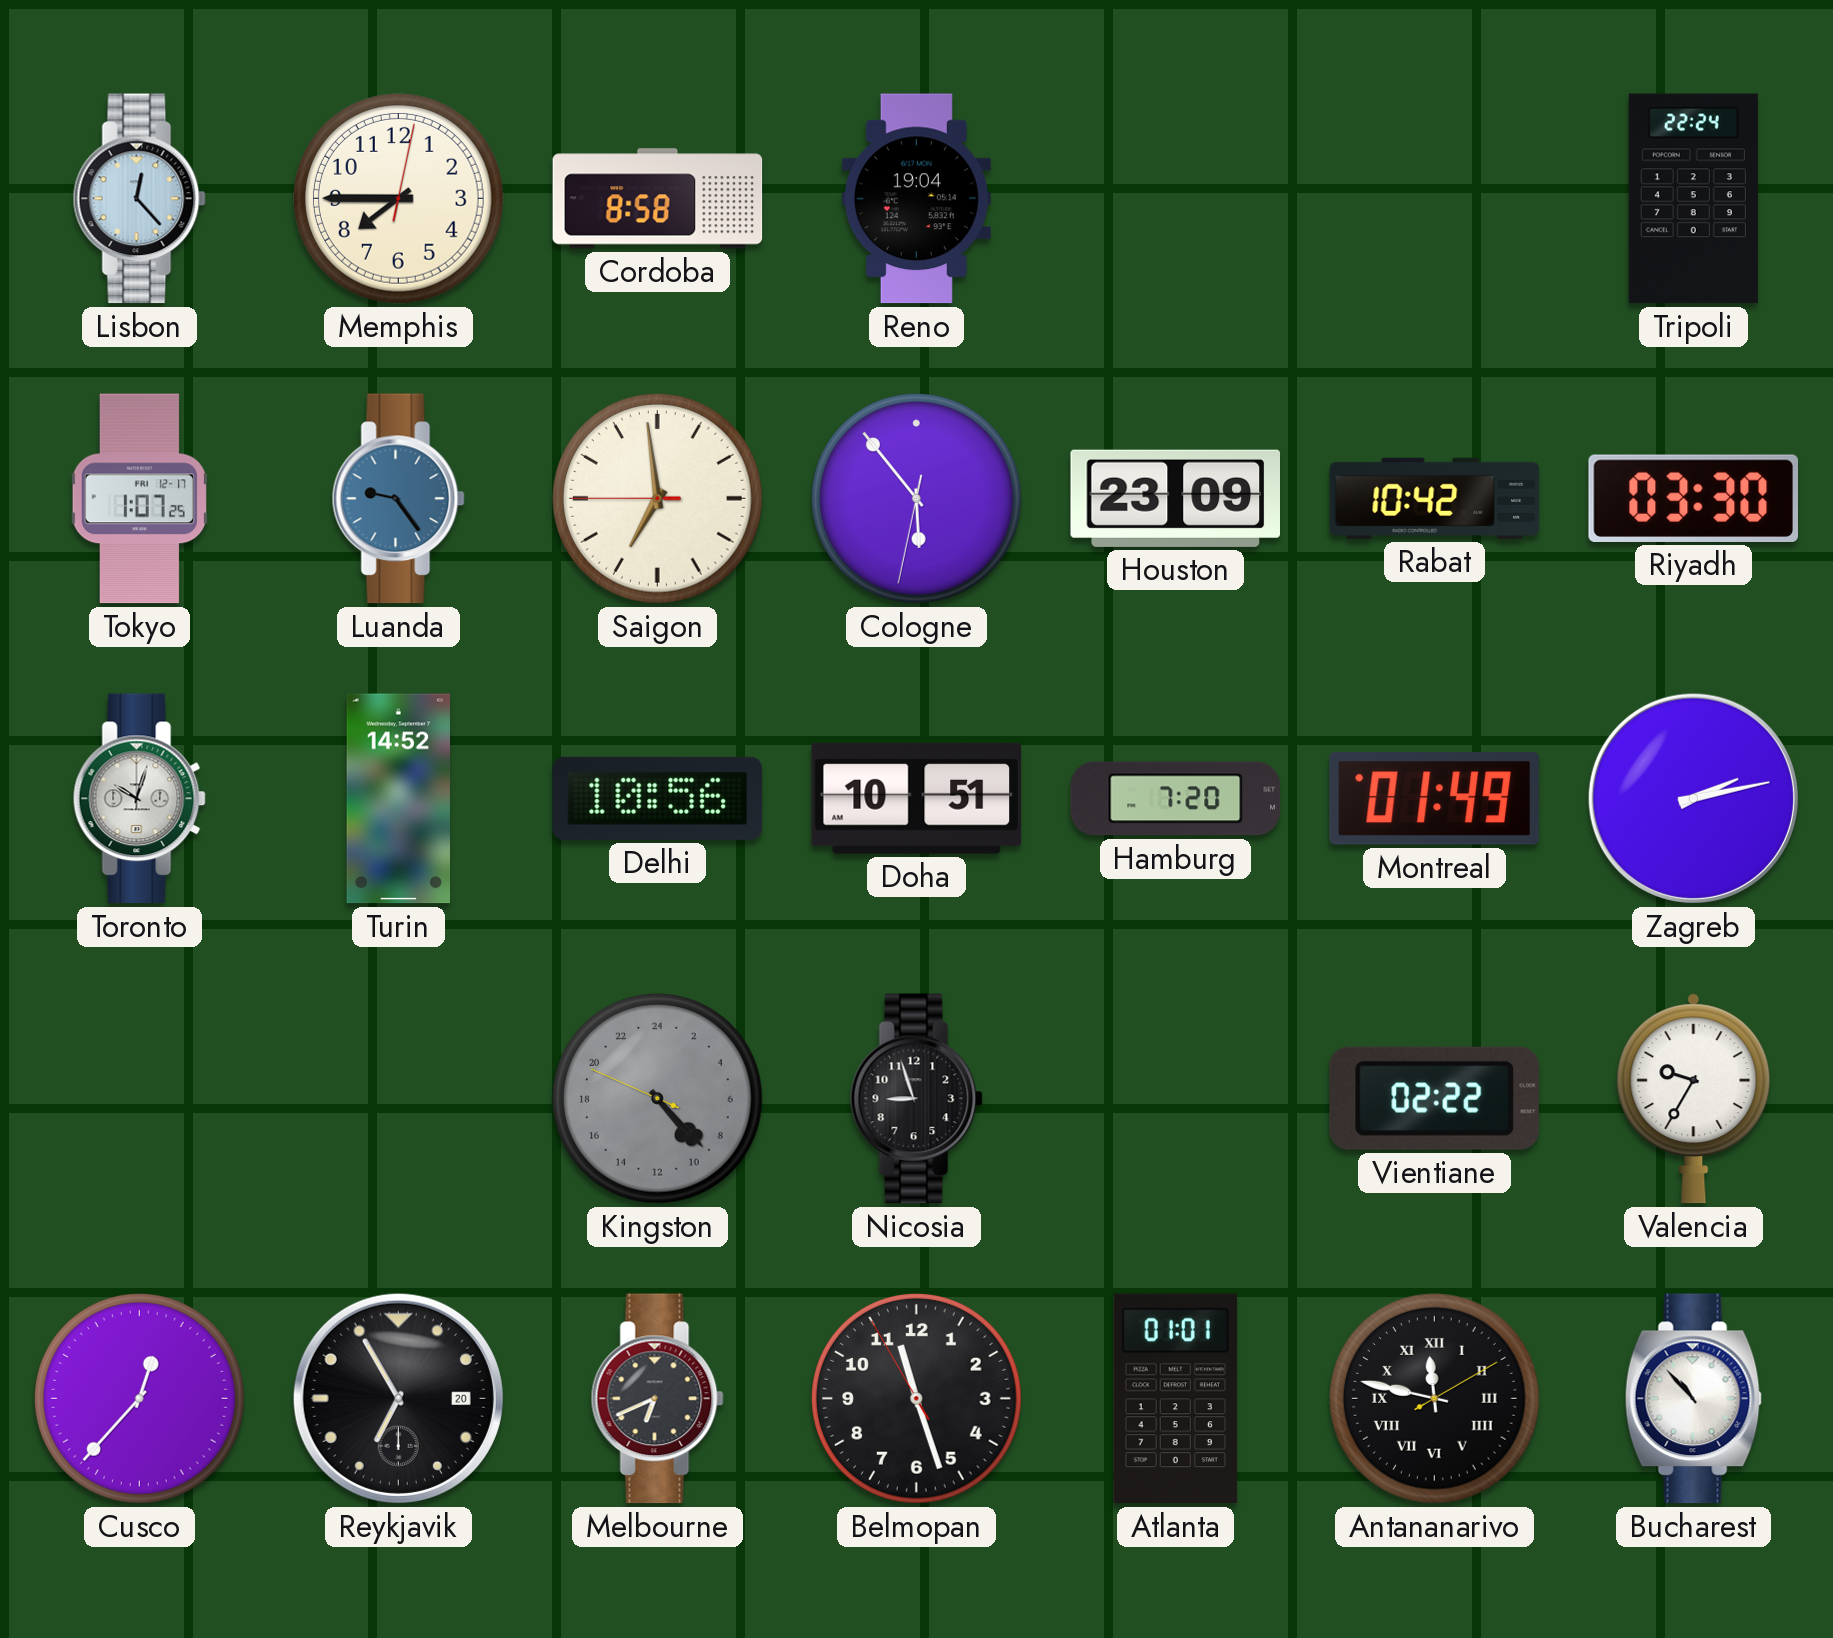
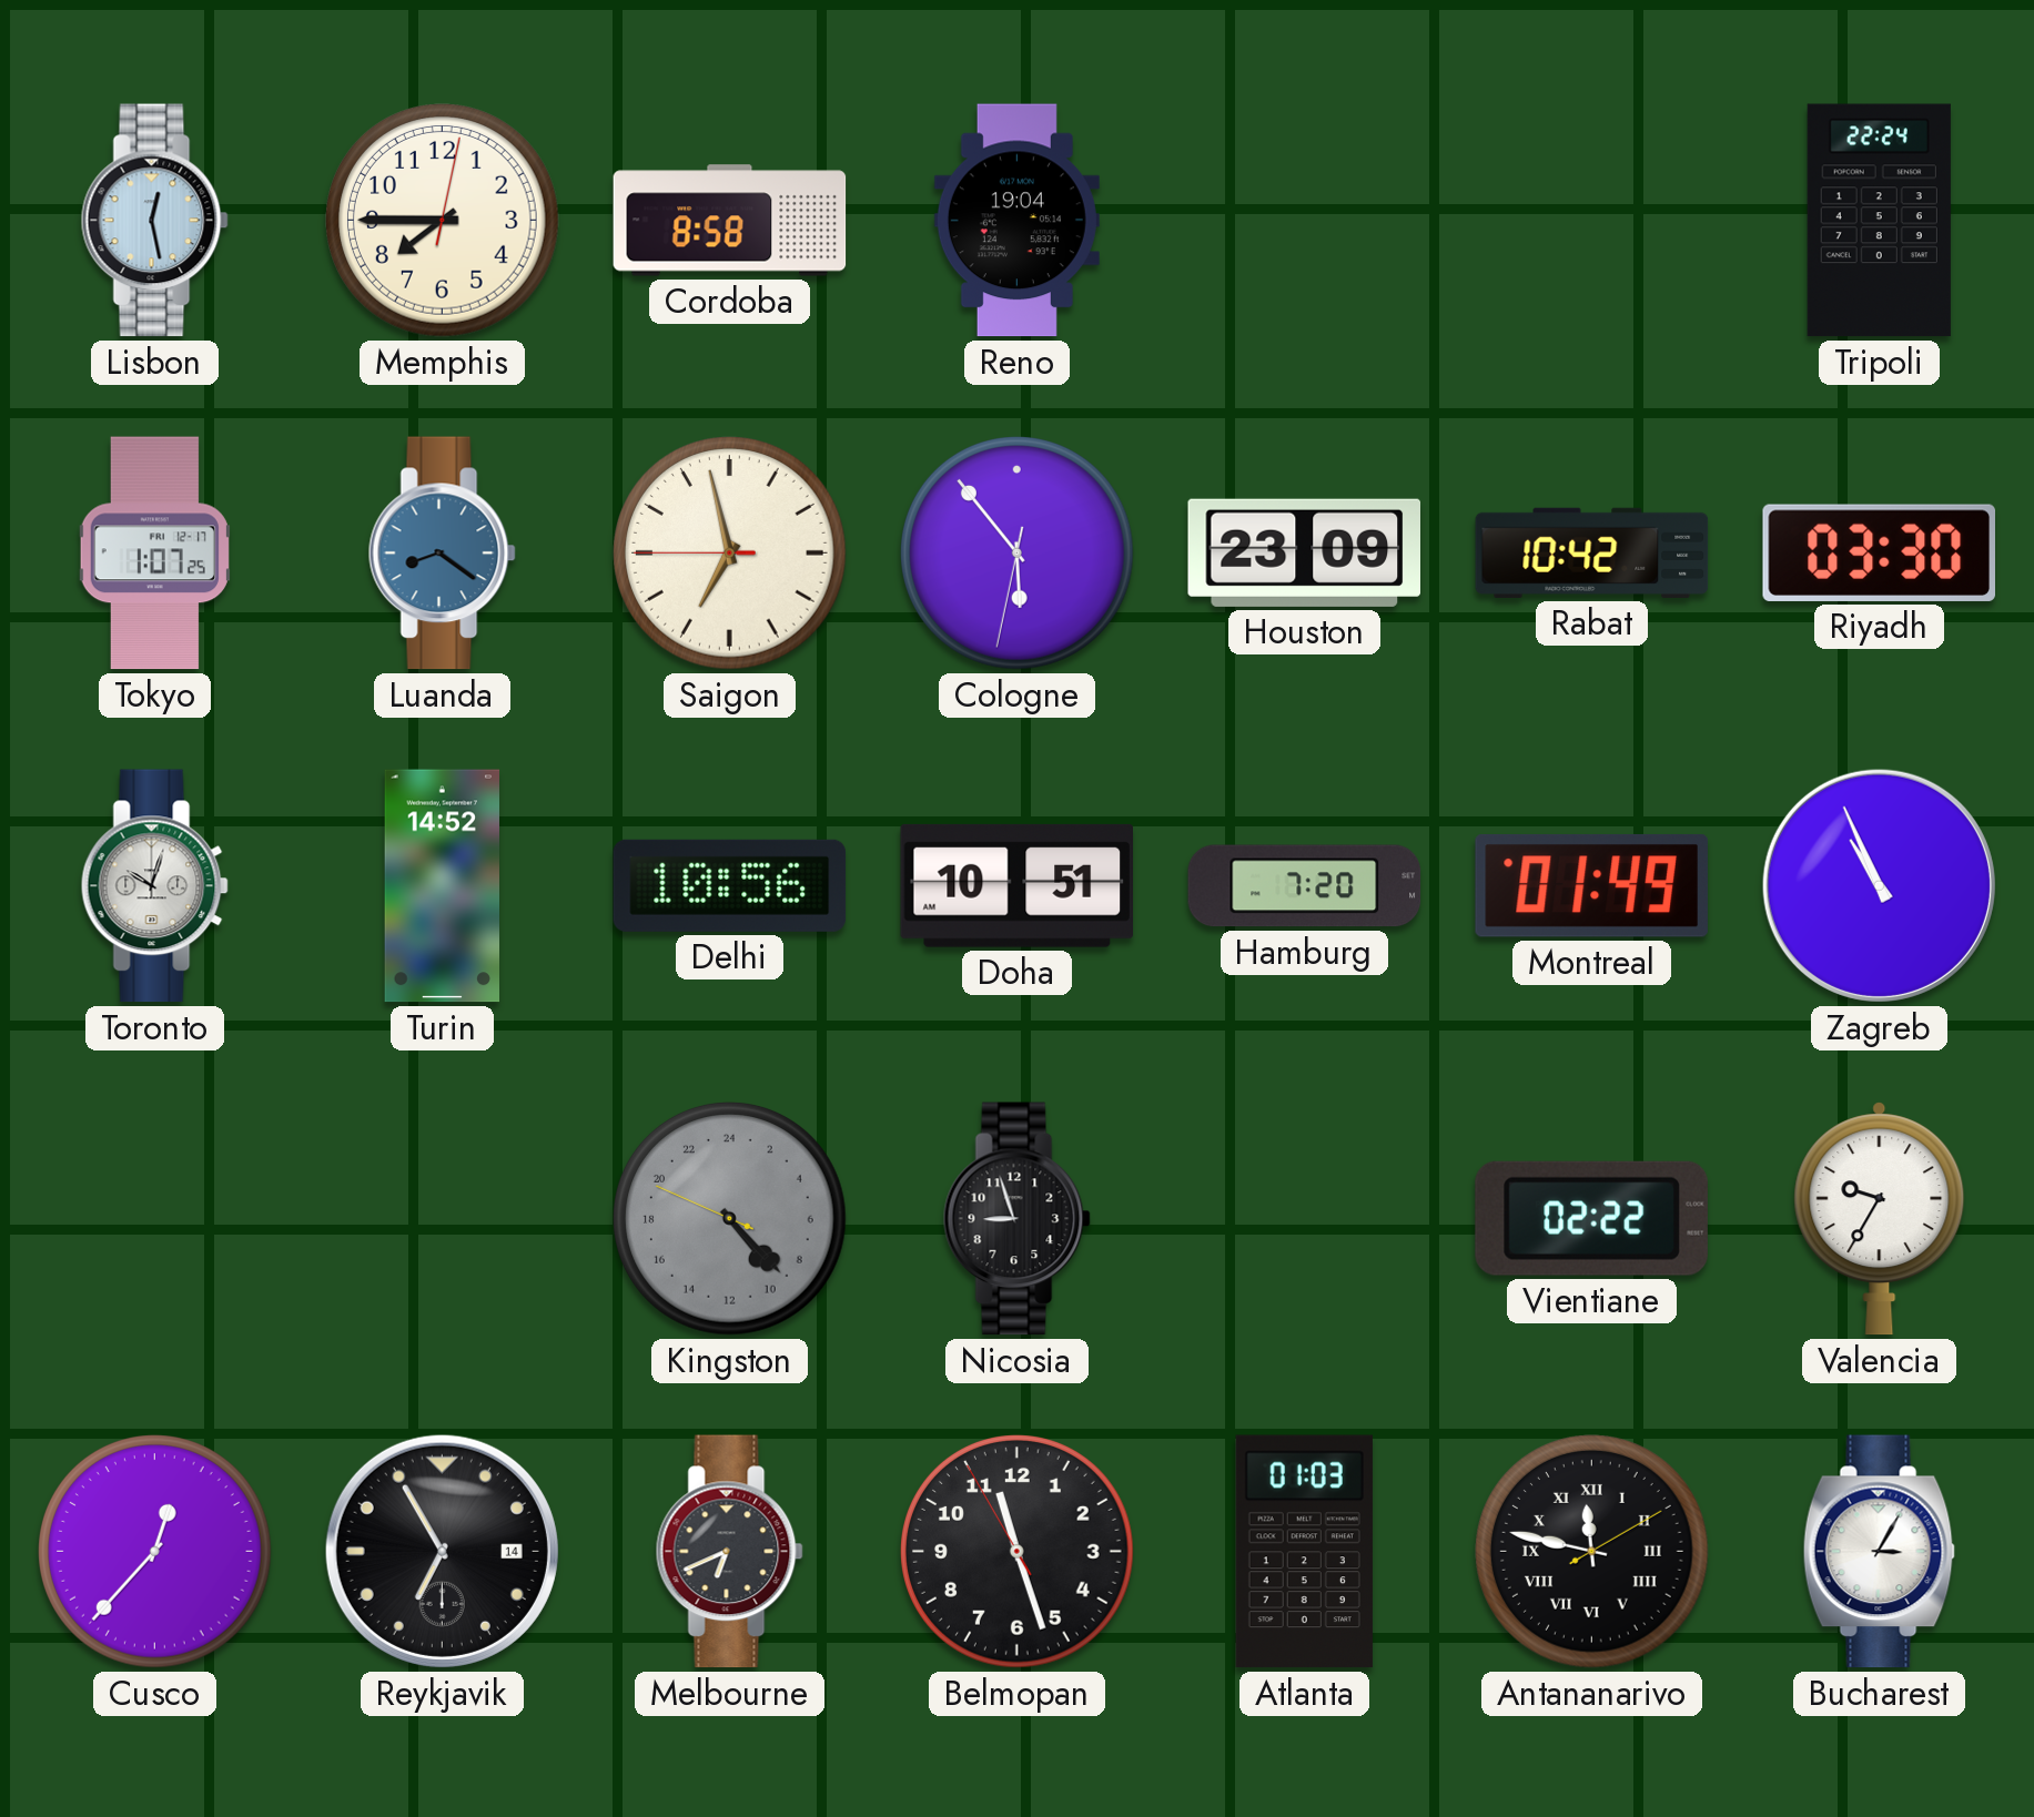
Lisbon: 12:23 -> 12:28 (154, 221)
Luanda: 9:24 -> 8:21 (442, 554)
Saigon: 6:58 -> 6:57 (730, 554)
Zagreb: 2:13 -> 10:56 (1879, 885)
Reykjavik date: 20 -> 14 (442, 1551)
Atlanta: 01:01 -> 01:03 (1304, 1552)
Bucharest: 10:53 -> 3:05 (1879, 1552)
